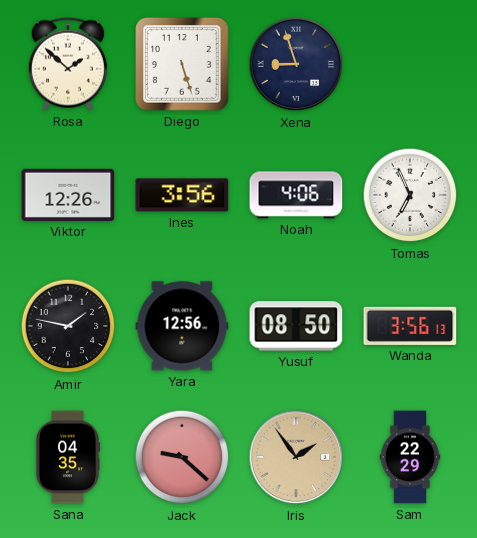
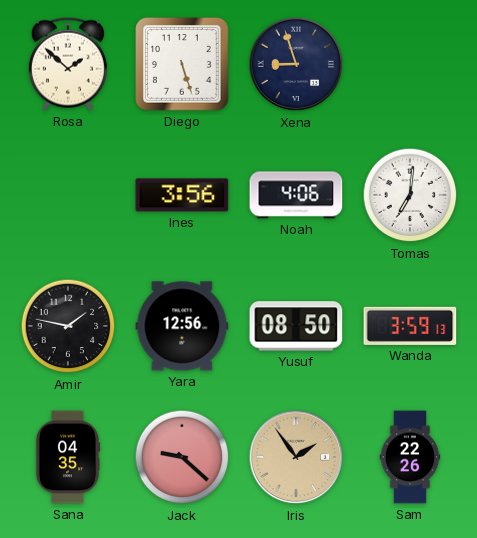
Viktor: 12:26 -> none (68, 195)
Tomas: 6:56 -> 7:01 (410, 195)
Wanda: 3:56 -> 3:59 (410, 326)
Sam: 22:29 -> 22:26 (410, 457)
